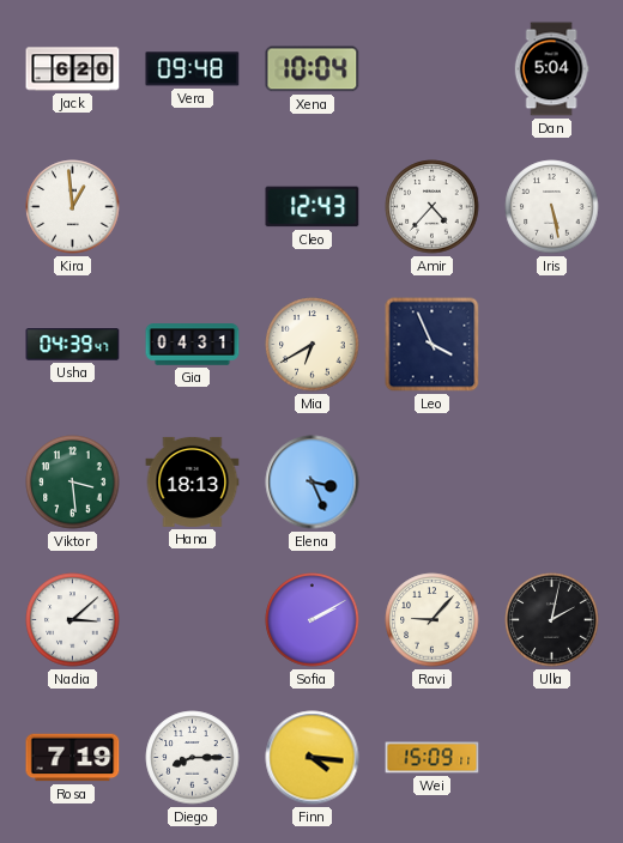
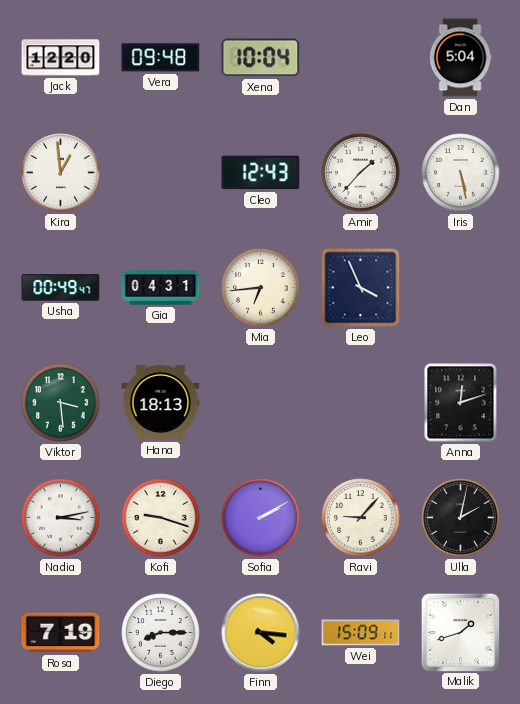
Jack: 6:20 -> 12:20 (61, 58)
Amir: 4:37 -> 1:37 (361, 173)
Usha: 04:39 -> 00:49 (61, 288)
Mia: 6:40 -> 6:44 (261, 288)
Elena: 3:26 -> none (313, 483)
Anna: none -> 12:12 (461, 403)
Nadia: 3:08 -> 3:13 (61, 518)
Kofi: none -> 9:18 (161, 518)
Malik: none -> 1:42 (460, 632)
